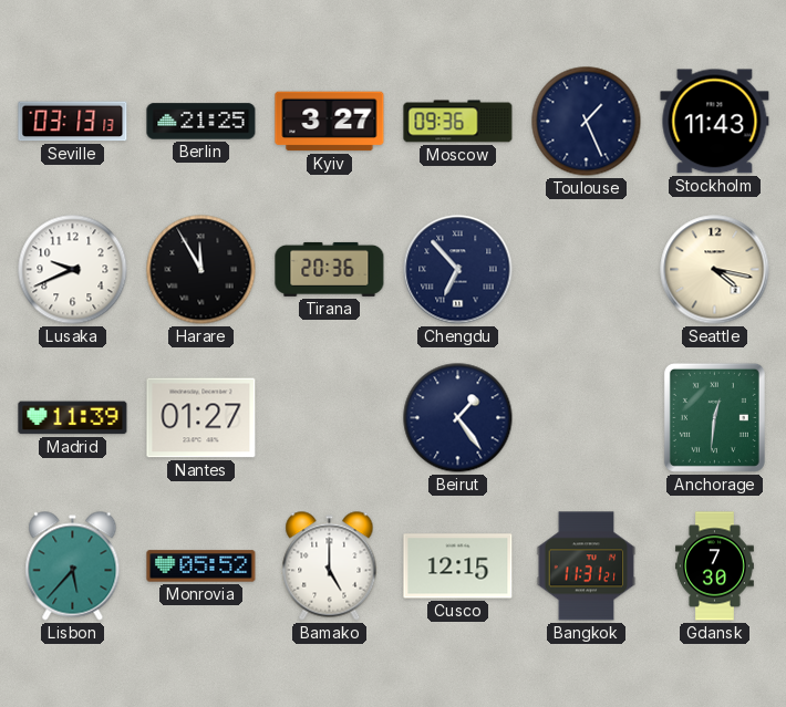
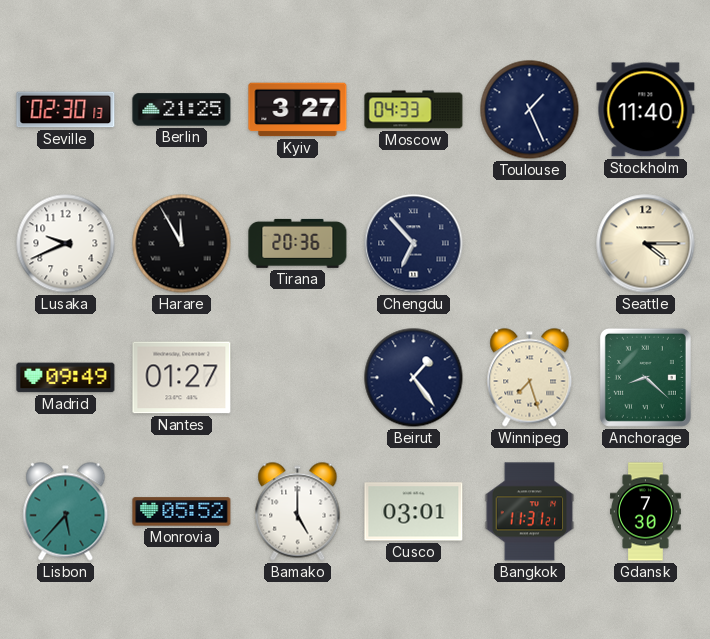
Seville: 03:13 -> 02:30 (66, 110)
Moscow: 09:36 -> 04:33 (414, 110)
Stockholm: 11:43 -> 11:40 (646, 110)
Seattle: 4:17 -> 4:15 (646, 244)
Madrid: 11:39 -> 09:49 (66, 378)
Winnipeg: none -> 7:27 (530, 378)
Anchorage: 12:31 -> 8:22 (645, 377)
Cusco: 12:15 -> 03:01 (414, 512)
